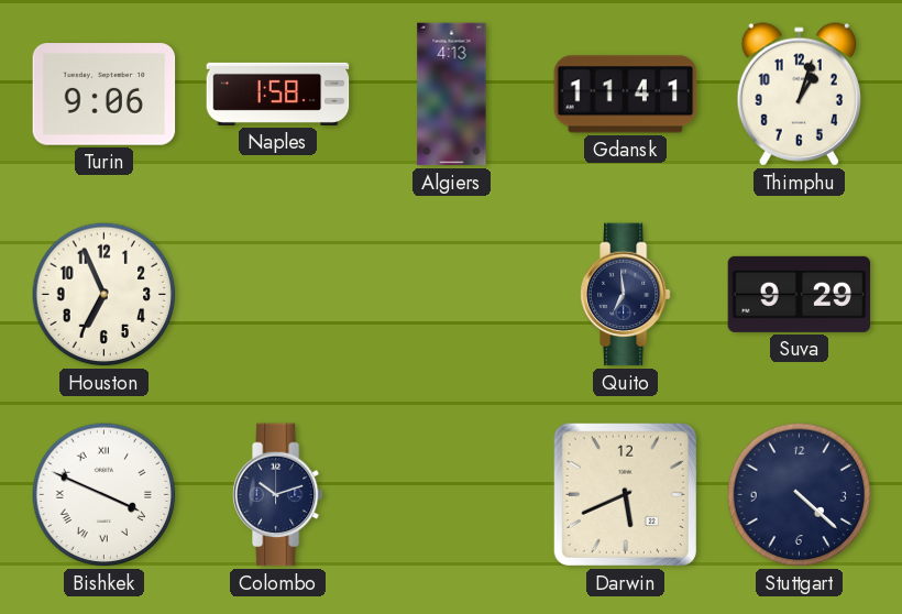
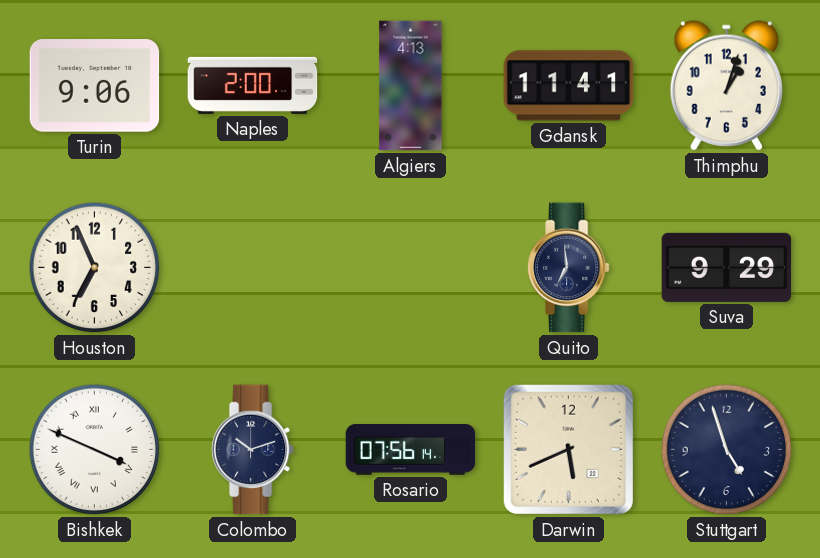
Naples: 1:58 -> 2:00 (253, 85)
Rosario: none -> 07:56 (411, 450)
Stuttgart: 4:22 -> 4:57 (727, 450)
